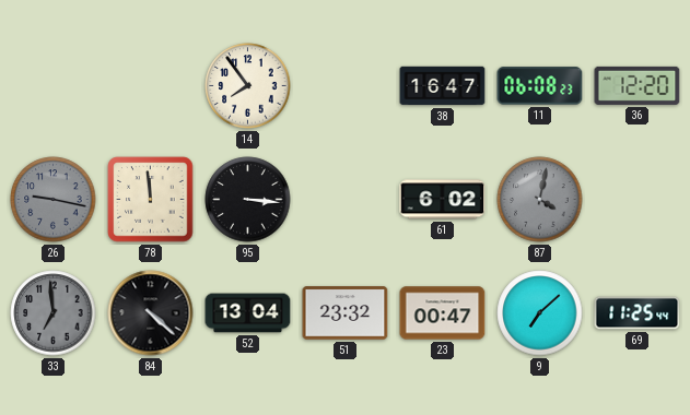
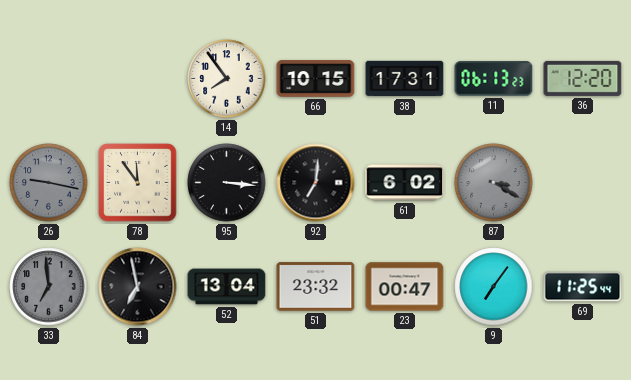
66: none -> 10:15 (316, 79)
38: 16:47 -> 17:31 (405, 79)
11: 06:08 -> 06:13 (494, 79)
78: 11:59 -> 11:54 (138, 183)
92: none -> 7:01 (316, 183)
87: 4:02 -> 3:20 (494, 183)
84: 4:22 -> 6:58 (138, 287)
9: 7:08 -> 7:06 (494, 287)
